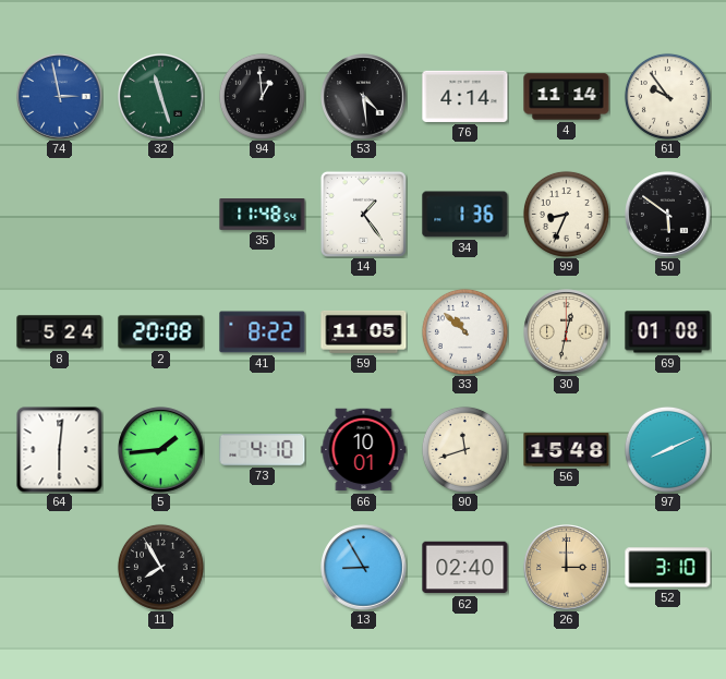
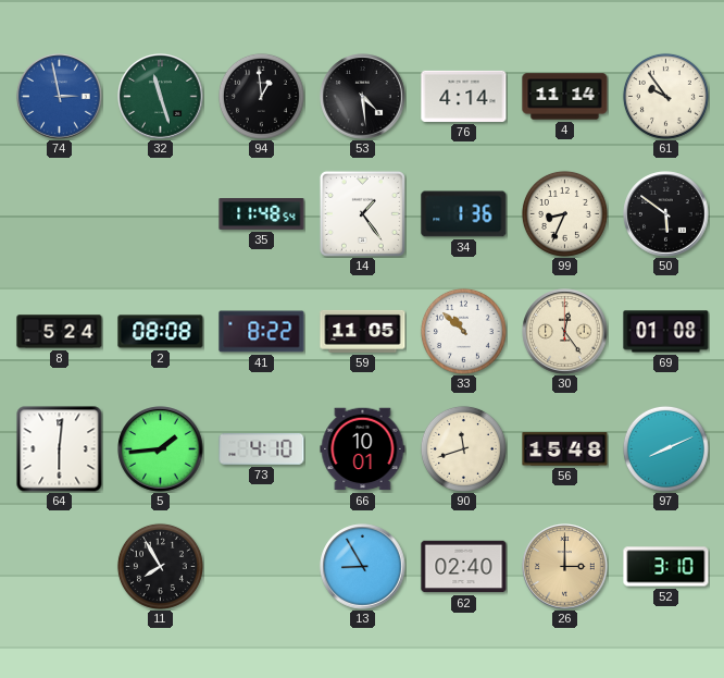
2: 20:08 -> 08:08 (161, 332)
30: 12:32 -> 12:24 (565, 332)
